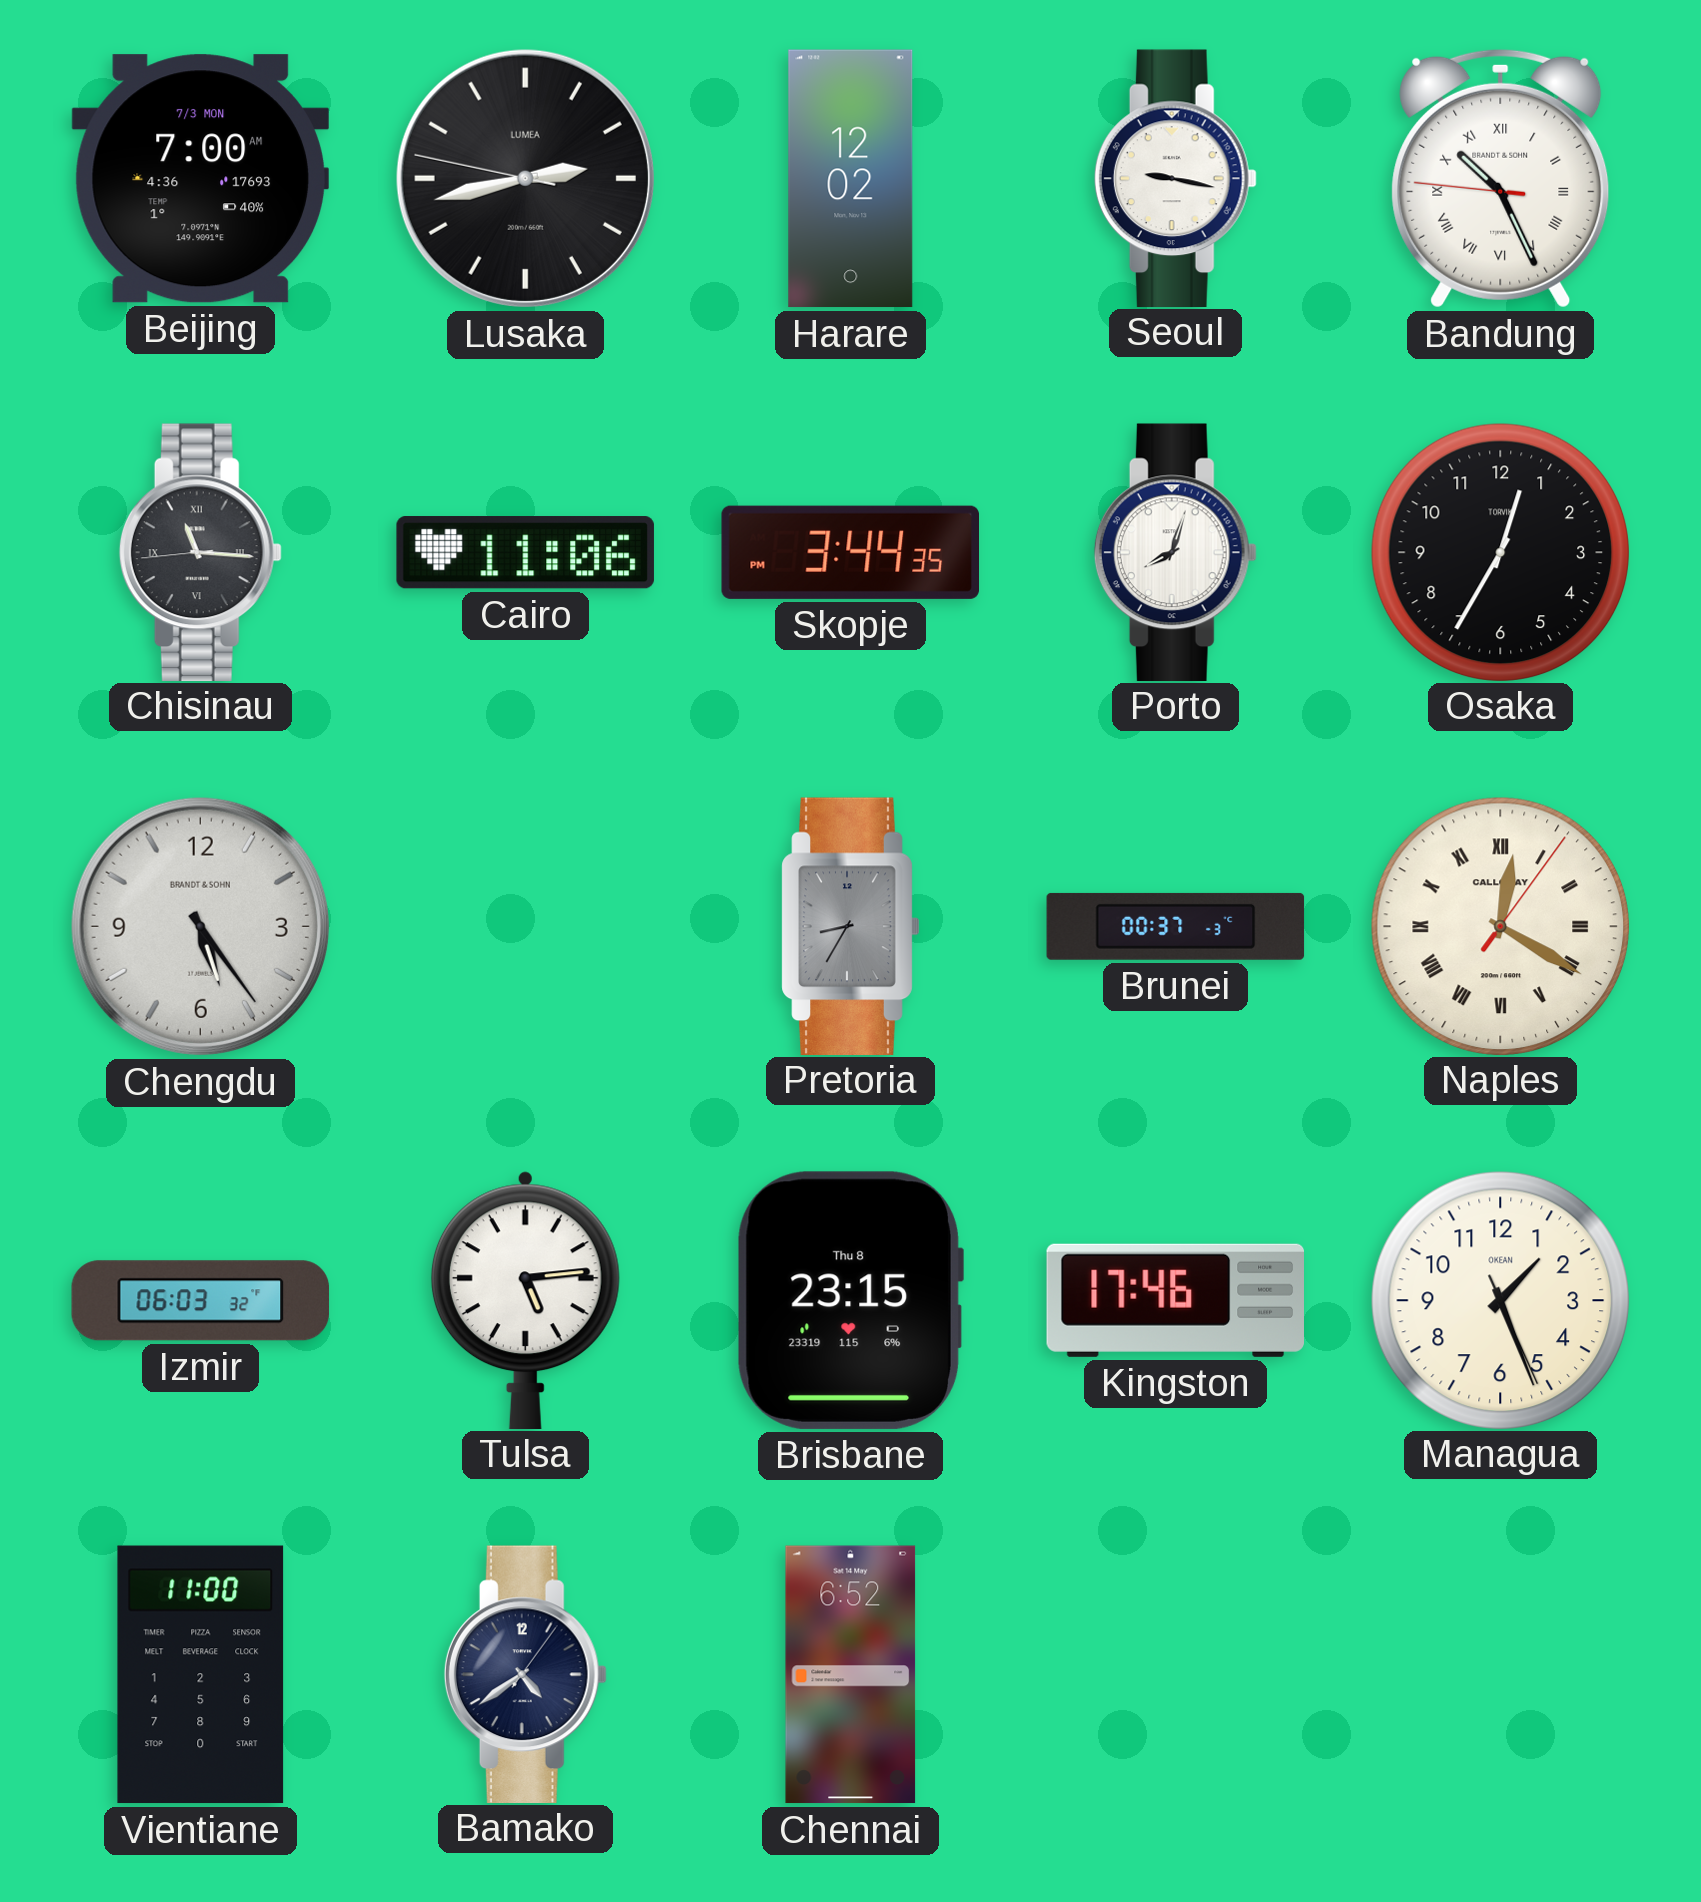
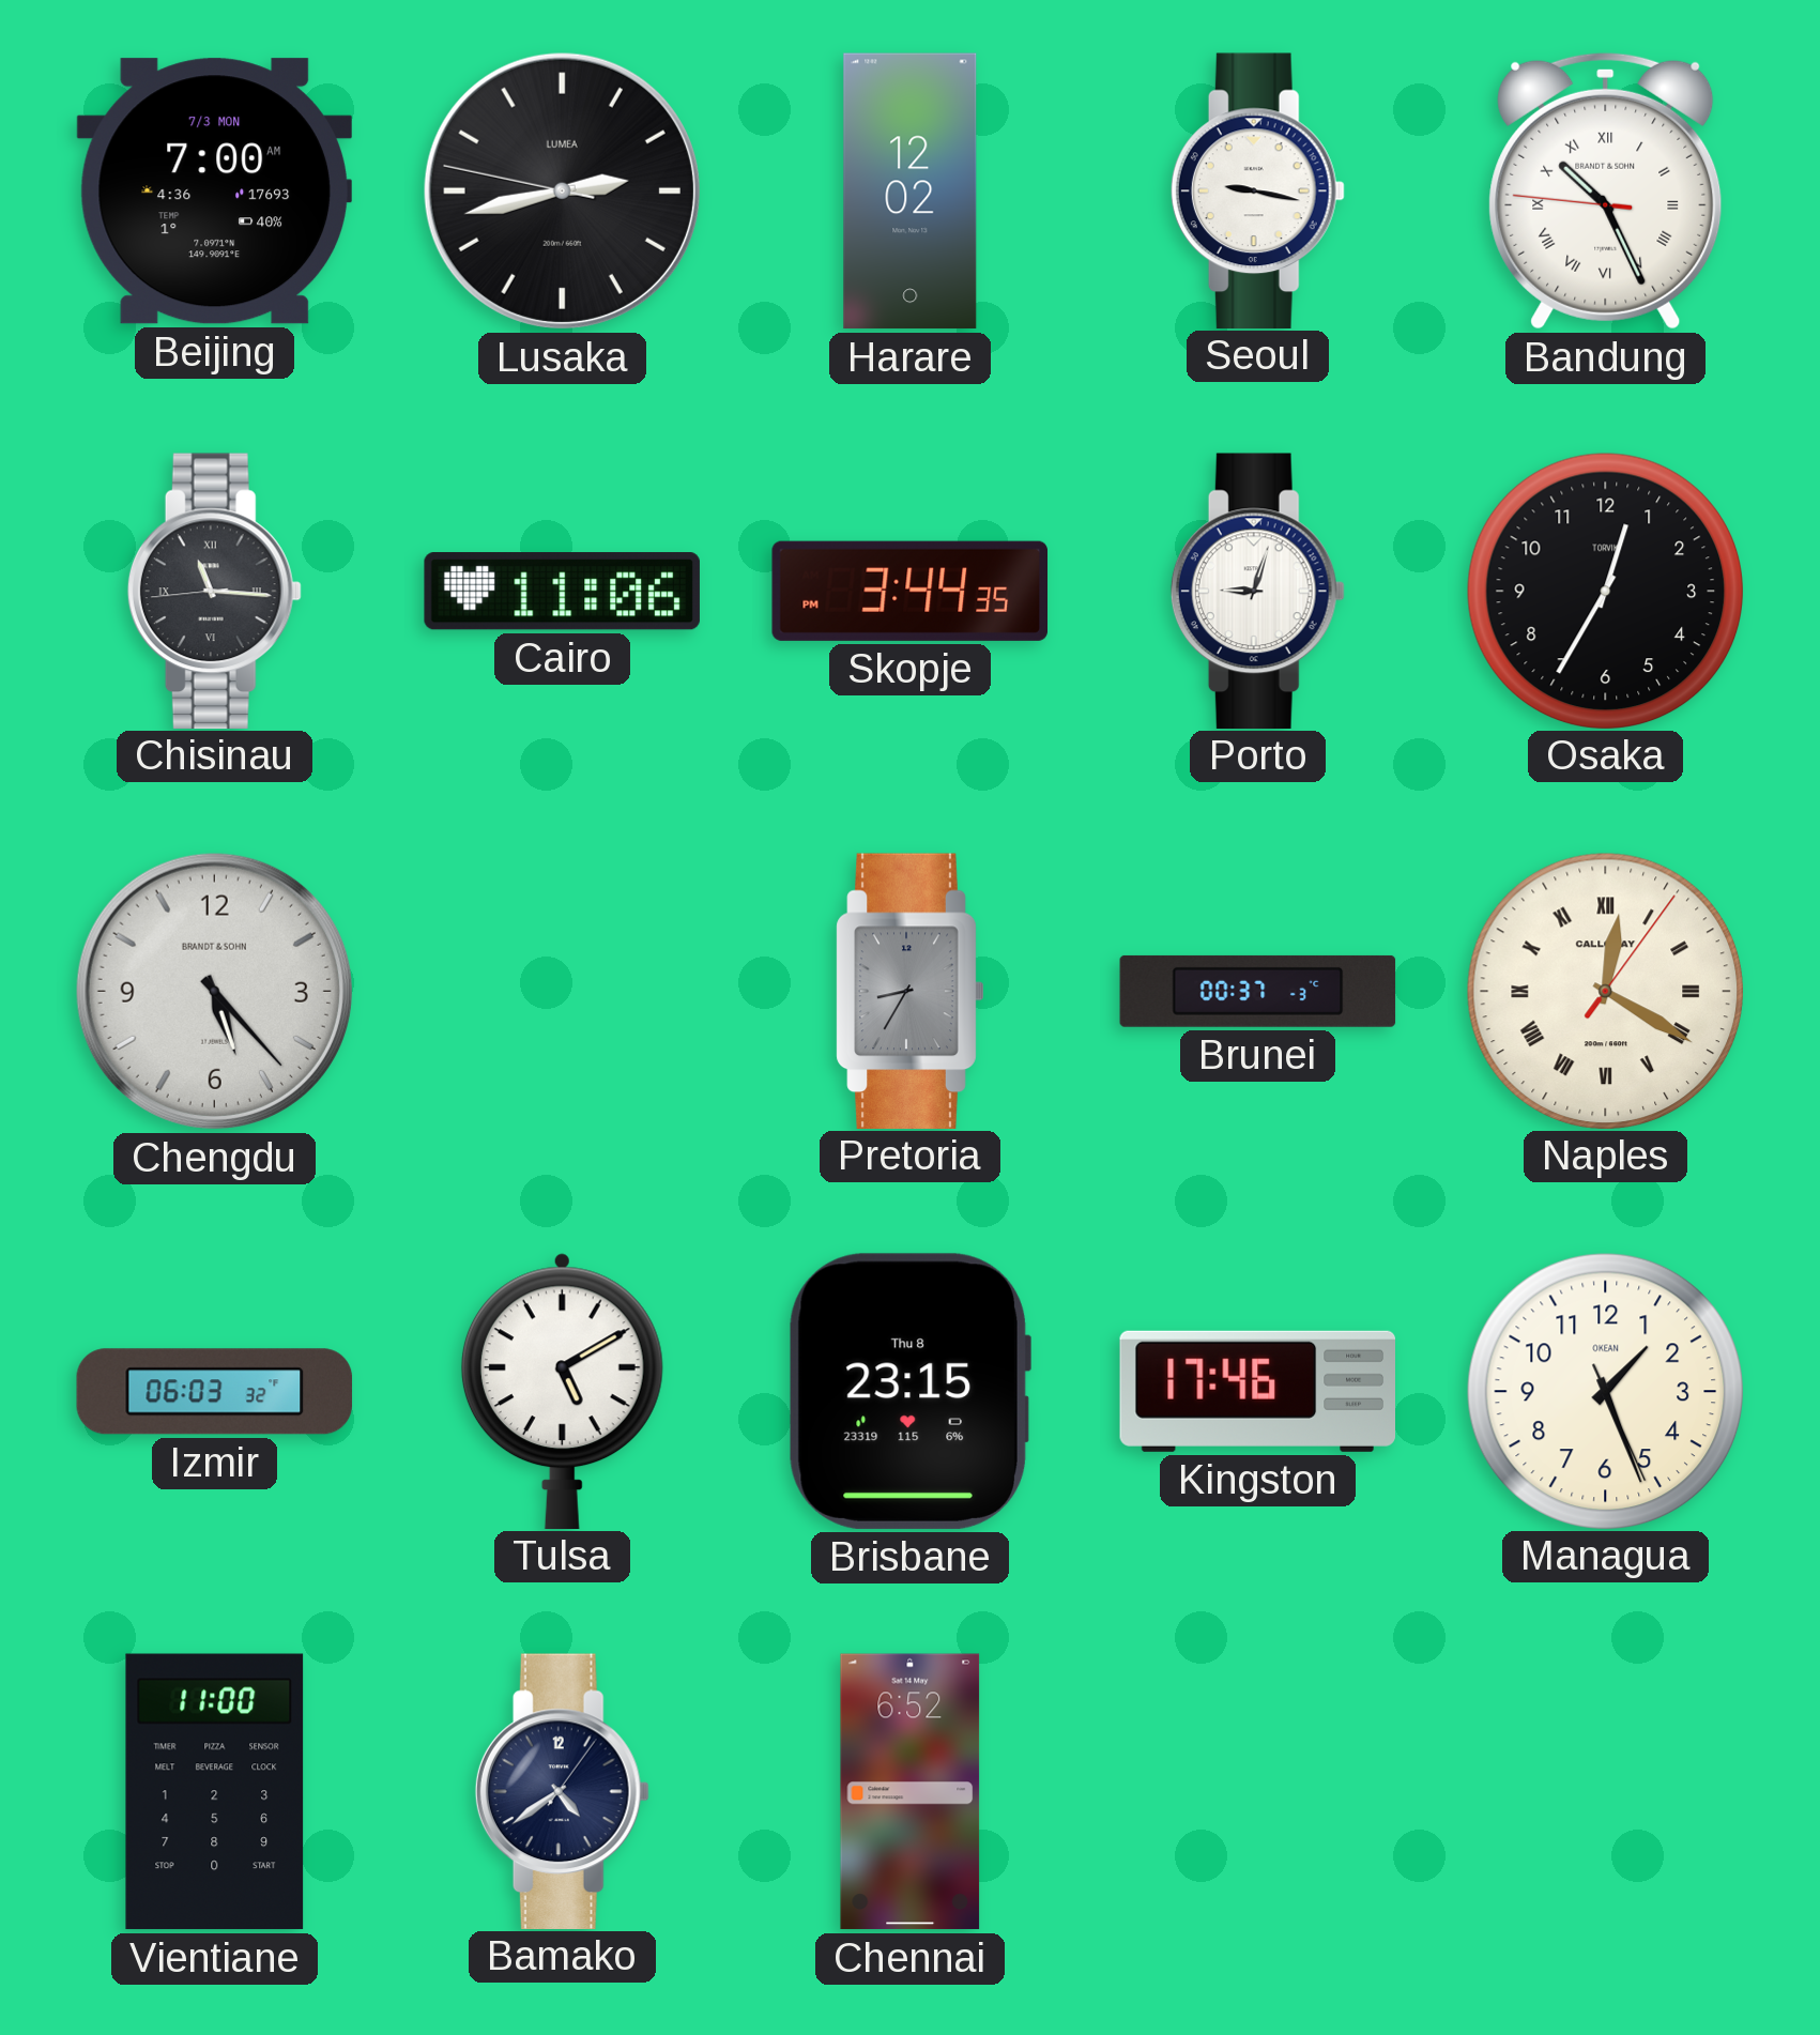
Porto: 8:03 -> 9:03 (1257, 591)
Chengdu: 5:24 -> 5:23 (214, 991)
Tulsa: 5:14 -> 5:10 (562, 1391)
